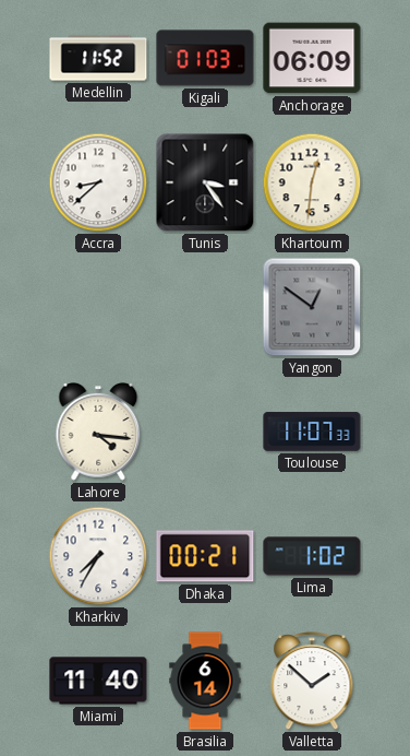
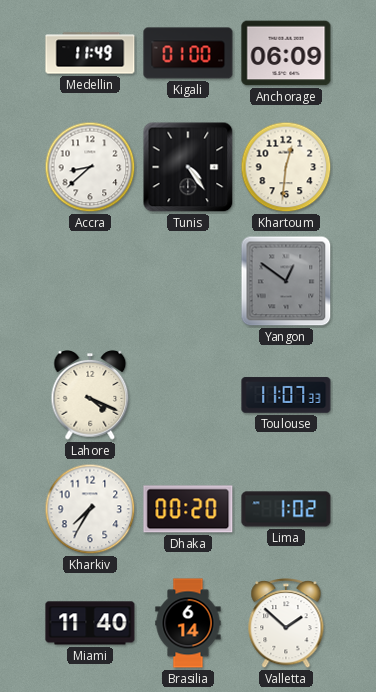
Medellin: 11:52 -> 11:49 (90, 53)
Kigali: 01:03 -> 01:00 (188, 53)
Tunis: 3:24 -> 4:24 (188, 167)
Lahore: 4:16 -> 4:19 (90, 395)
Dhaka: 00:21 -> 00:20 (188, 509)
